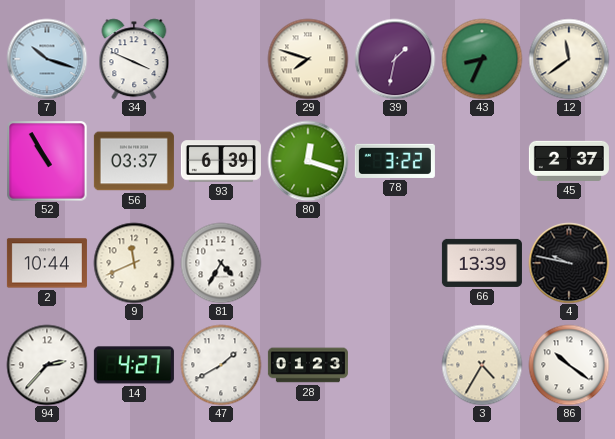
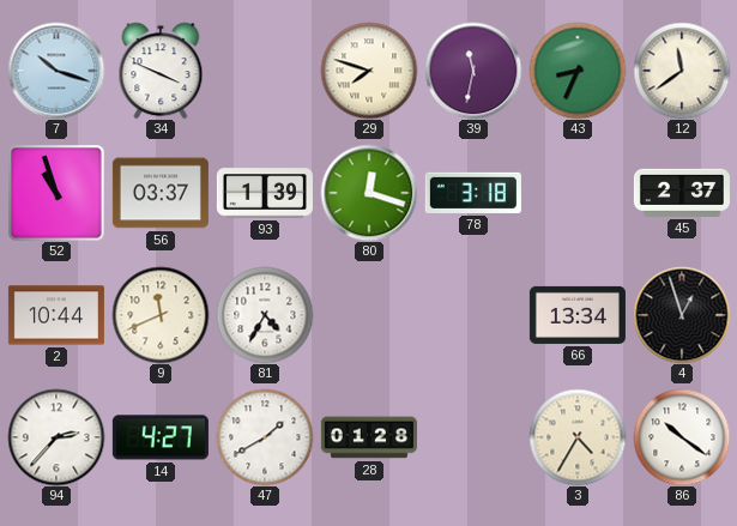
39: 1:32 -> 11:32 (473, 71)
52: 10:55 -> 10:57 (56, 193)
93: 6:39 -> 1:39 (265, 193)
78: 3:22 -> 3:18 (473, 193)
66: 13:39 -> 13:34 (578, 315)
4: 9:47 -> 12:57 (682, 315)
28: 01:23 -> 01:28 (369, 437)
